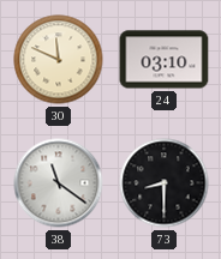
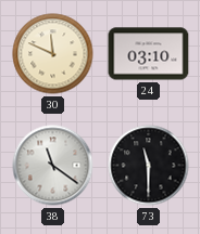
73: 8:30 -> 11:30 (149, 166)
